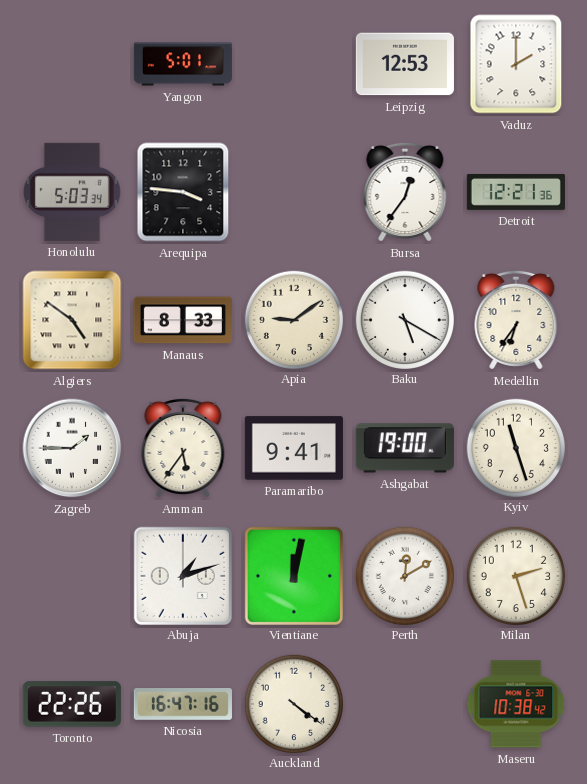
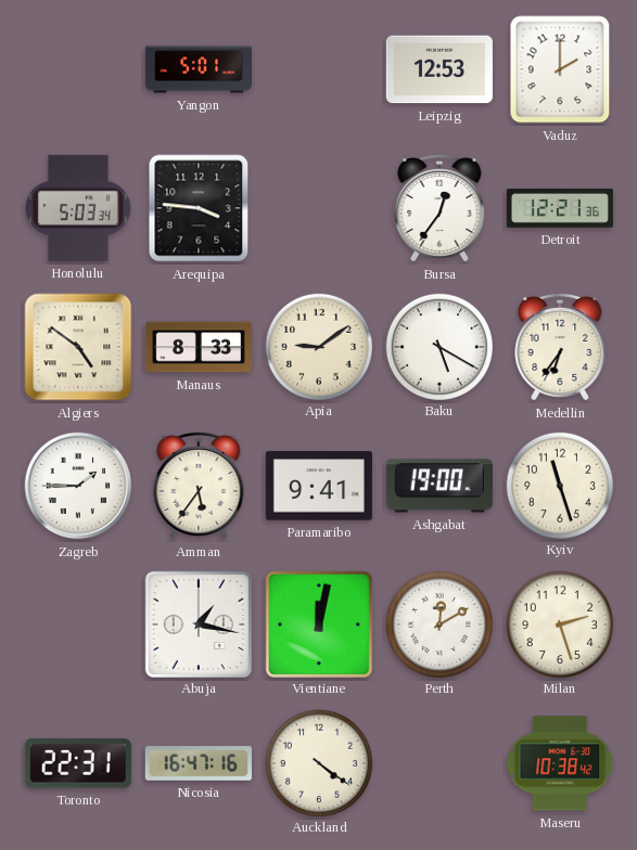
Abuja: 1:12 -> 1:17 (198, 623)
Toronto: 22:26 -> 22:31 (78, 763)
